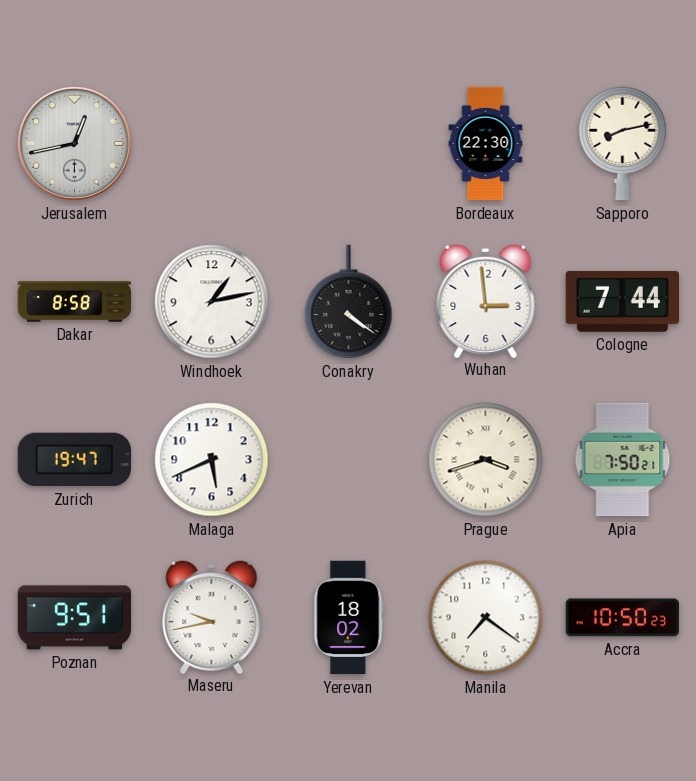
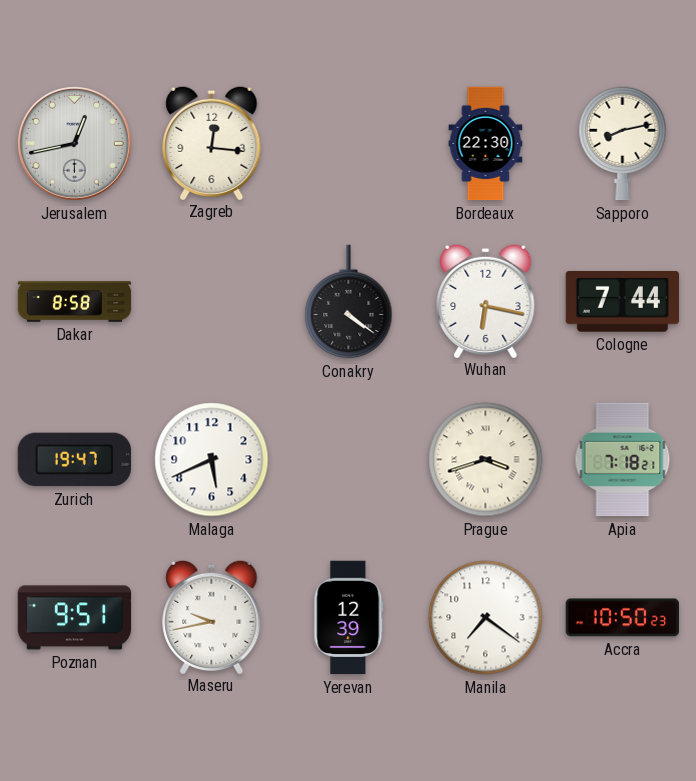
Zagreb: none -> 12:16 (212, 142)
Windhoek: 1:13 -> none (212, 302)
Wuhan: 2:59 -> 6:17 (486, 300)
Apia: 7:50 -> 7:18 (623, 460)
Yerevan: 18:02 -> 12:39 (349, 618)
